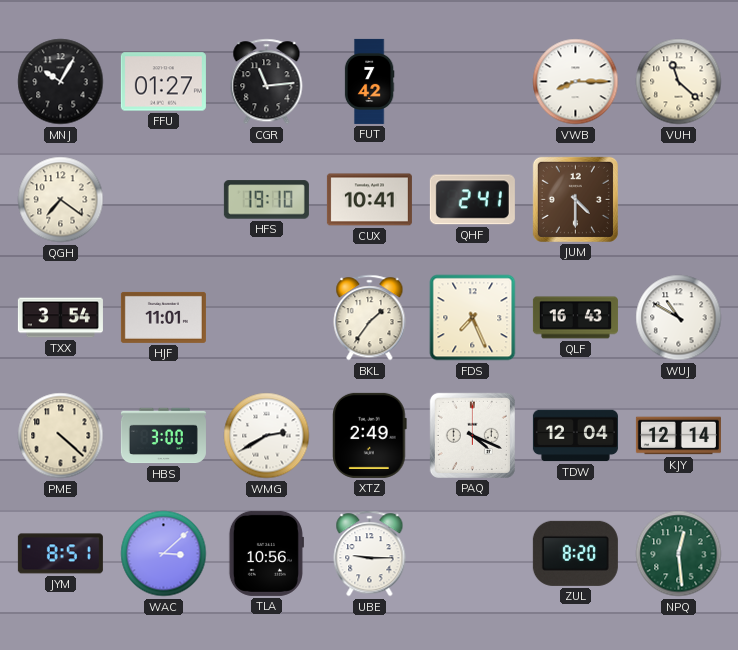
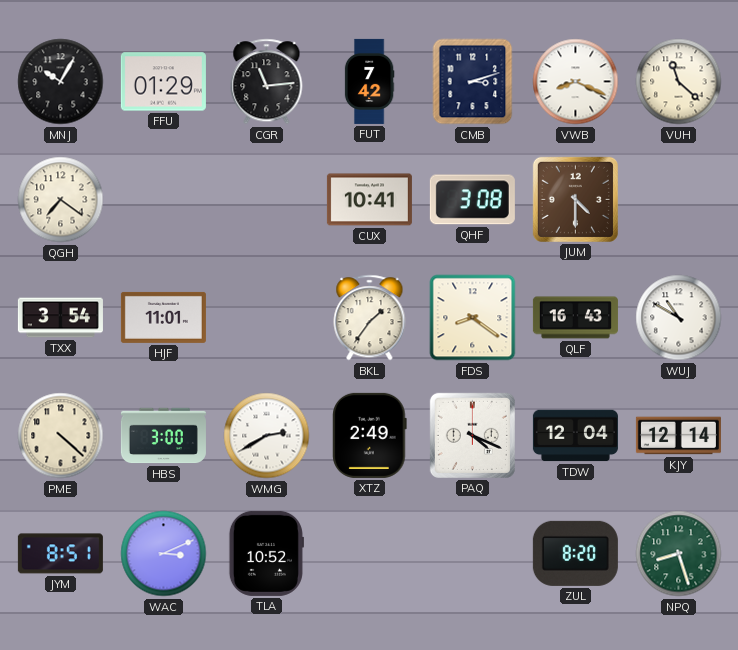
FFU: 01:27 -> 01:29 (163, 82)
CMB: none -> 3:12 (473, 82)
VWB: 8:15 -> 8:19 (576, 82)
HFS: 19:10 -> none (266, 200)
QHF: 2:41 -> 3:08 (472, 200)
FDS: 7:26 -> 8:21 (473, 318)
WAC: 3:08 -> 3:11 (164, 554)
TLA: 10:56 -> 10:52 (266, 553)
UBE: 9:15 -> none (370, 554)
NPQ: 12:29 -> 8:27 (679, 554)
